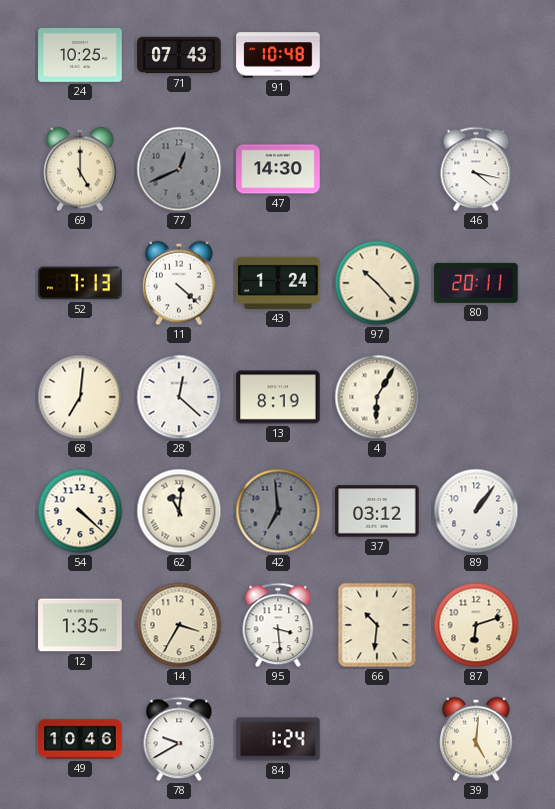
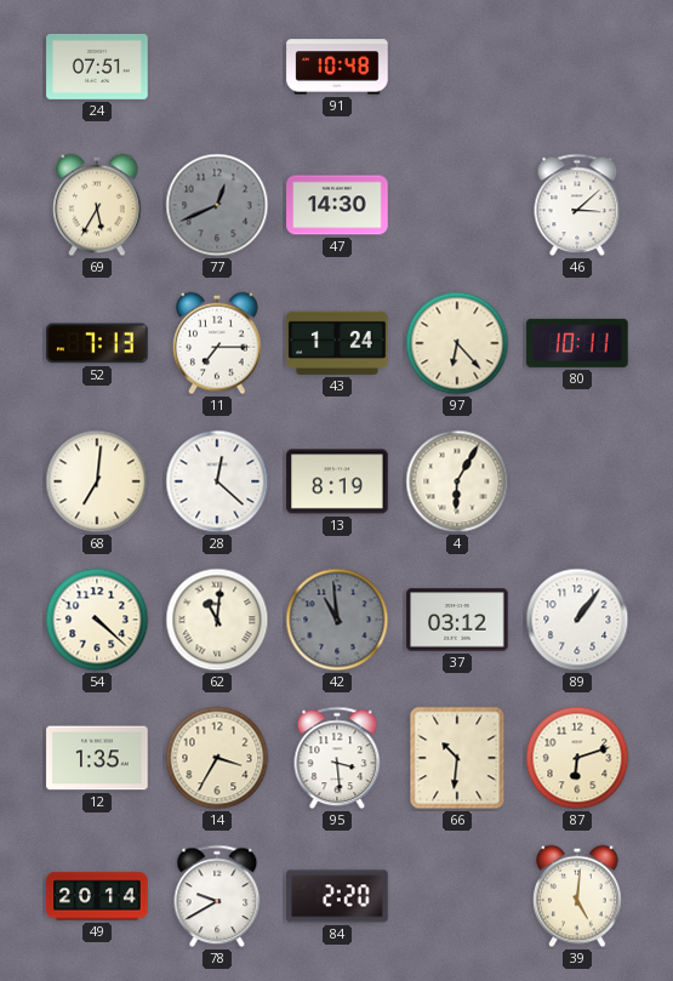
24: 10:25 -> 07:51 (97, 67)
71: 07:43 -> none (179, 55)
69: 5:00 -> 5:35 (97, 205)
46: 4:17 -> 3:08 (577, 205)
11: 4:22 -> 7:15 (217, 343)
97: 10:23 -> 6:23 (457, 343)
80: 20:11 -> 10:11 (577, 343)
42: 6:59 -> 10:59 (337, 620)
49: 10:46 -> 20:14 (97, 896)
84: 1:24 -> 2:20 (337, 896)
